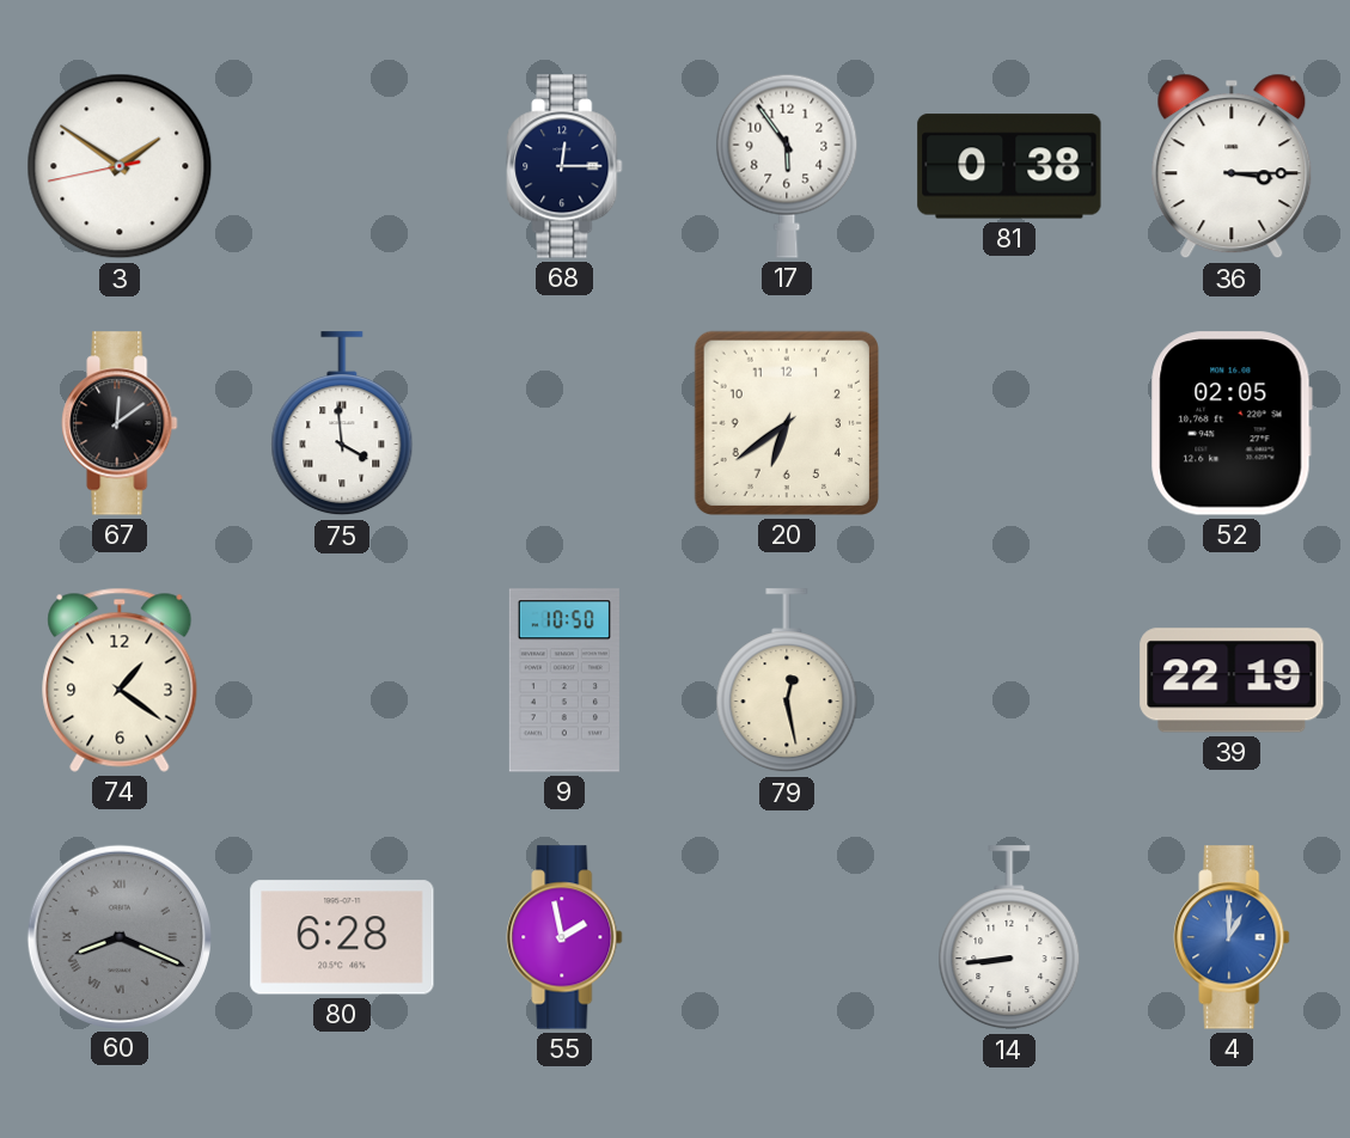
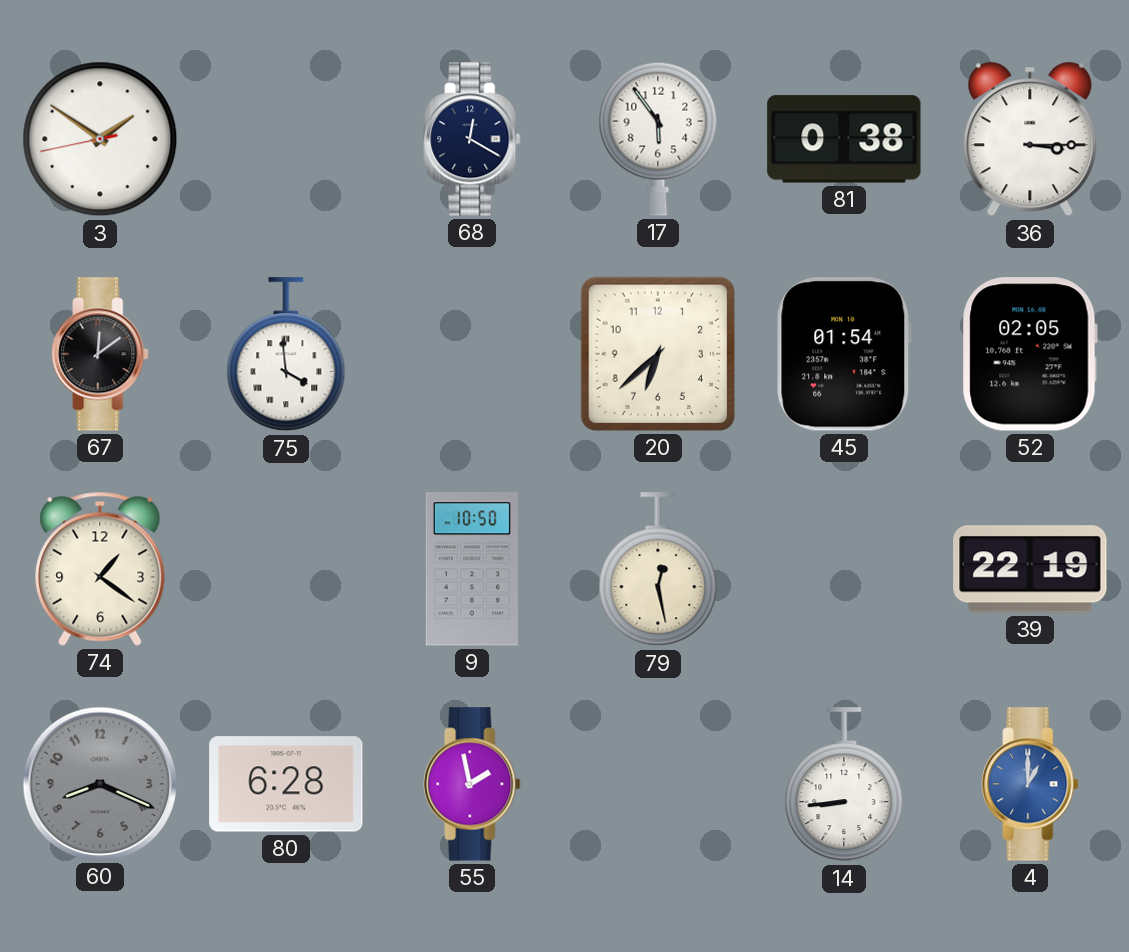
68: 12:15 -> 12:20 (472, 139)
20: 6:39 -> 6:38 (658, 354)
45: none -> 01:54 (844, 354)
60 numerals: Roman -> Arabic (99, 783)
